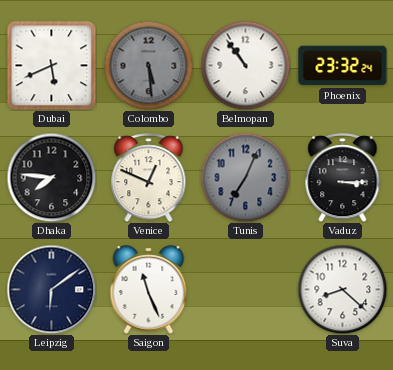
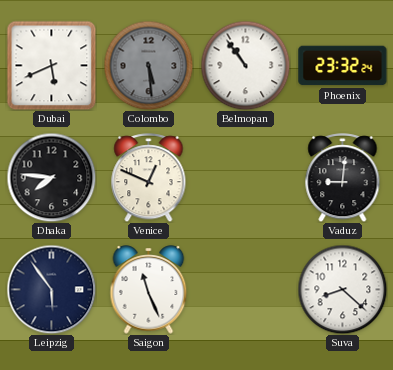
Tunis: 7:04 -> none (245, 177)
Vaduz: 3:15 -> 9:01 (343, 178)
Leipzig: 6:09 -> 5:54 (51, 289)
